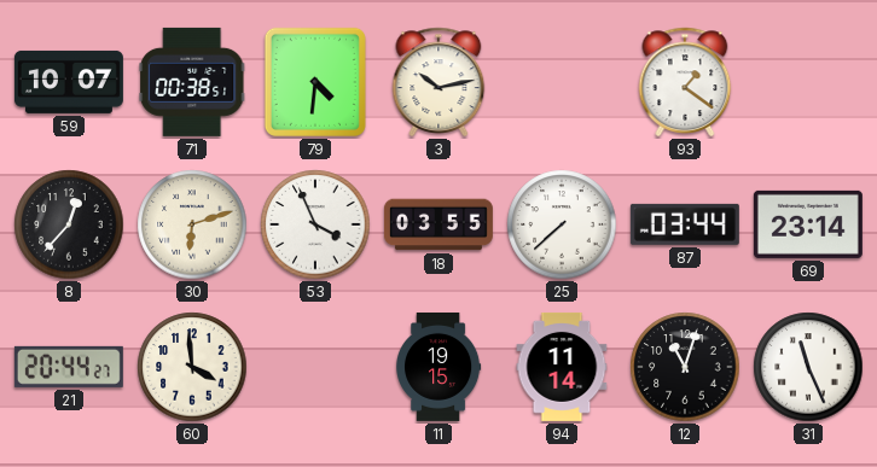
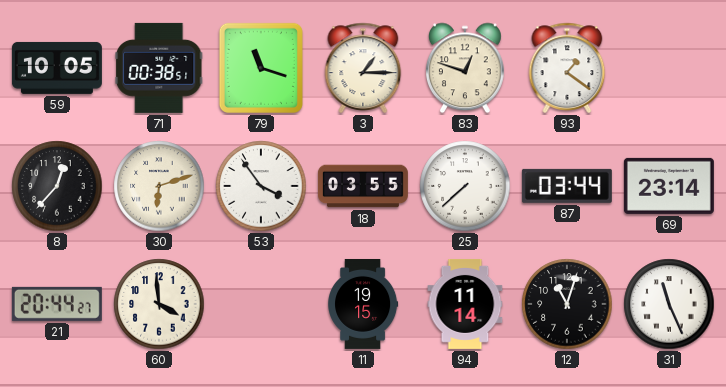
59: 10:07 -> 10:05 (57, 68)
79: 4:31 -> 11:18 (261, 68)
3: 10:13 -> 1:15 (363, 68)
83: none -> 12:48 (465, 68)
53: 3:56 -> 3:54 (261, 186)
